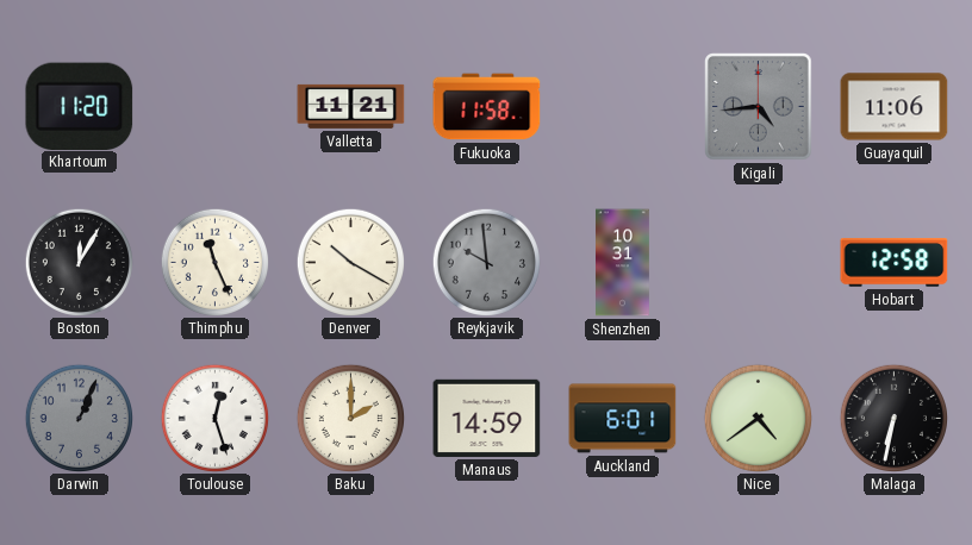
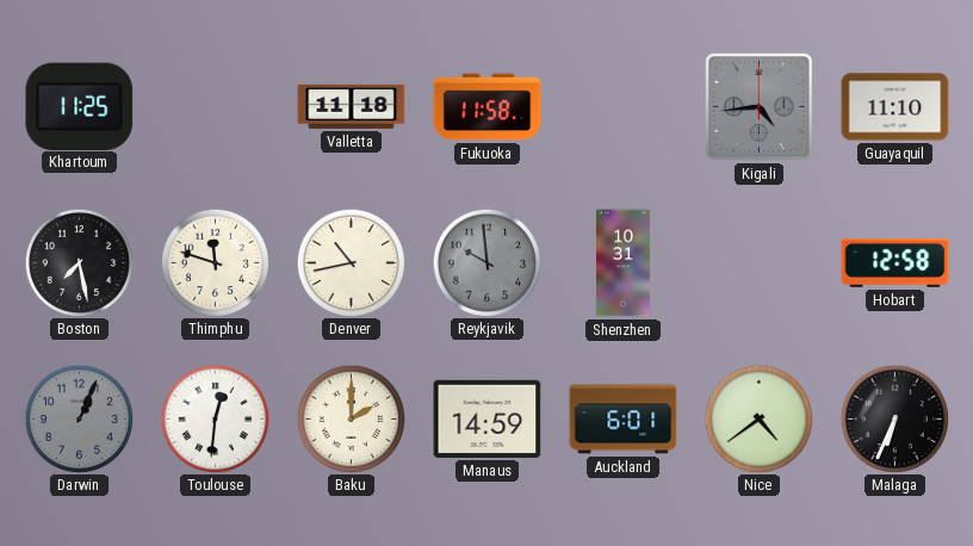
Khartoum: 11:20 -> 11:25 (80, 106)
Valletta: 11:21 -> 11:18 (352, 106)
Guayaquil: 11:06 -> 11:10 (895, 107)
Boston: 12:05 -> 7:28 (79, 262)
Thimphu: 11:26 -> 11:48 (215, 262)
Denver: 10:20 -> 10:43 (351, 262)
Toulouse: 12:27 -> 12:31 (215, 418)
Malaga: 6:32 -> 6:34 (894, 418)
